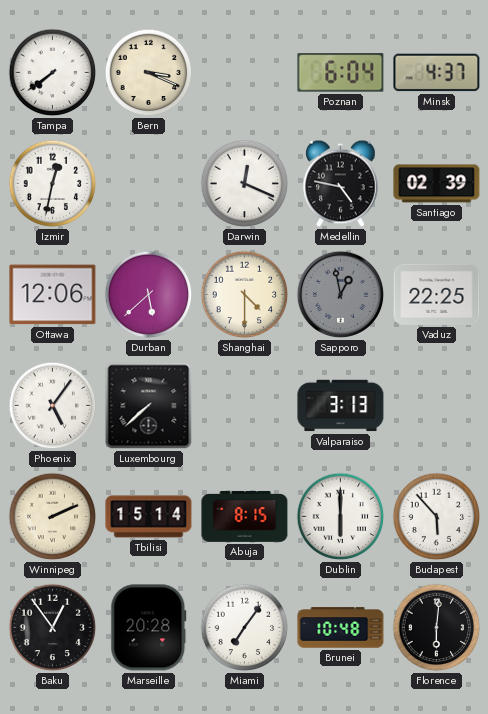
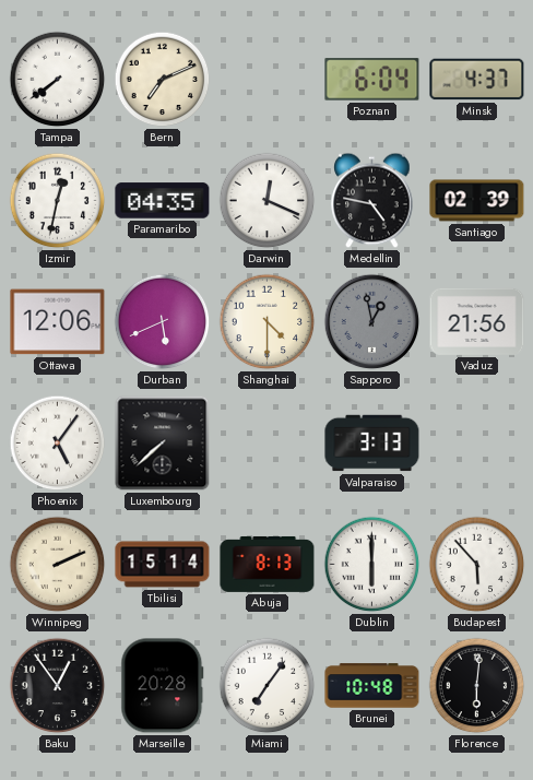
Bern: 3:19 -> 7:11 (163, 80)
Paramaribo: none -> 04:35 (163, 201)
Durban: 5:38 -> 5:41 (163, 322)
Vaduz: 22:25 -> 21:56 (477, 321)
Abuja: 8:15 -> 8:13 (268, 564)
